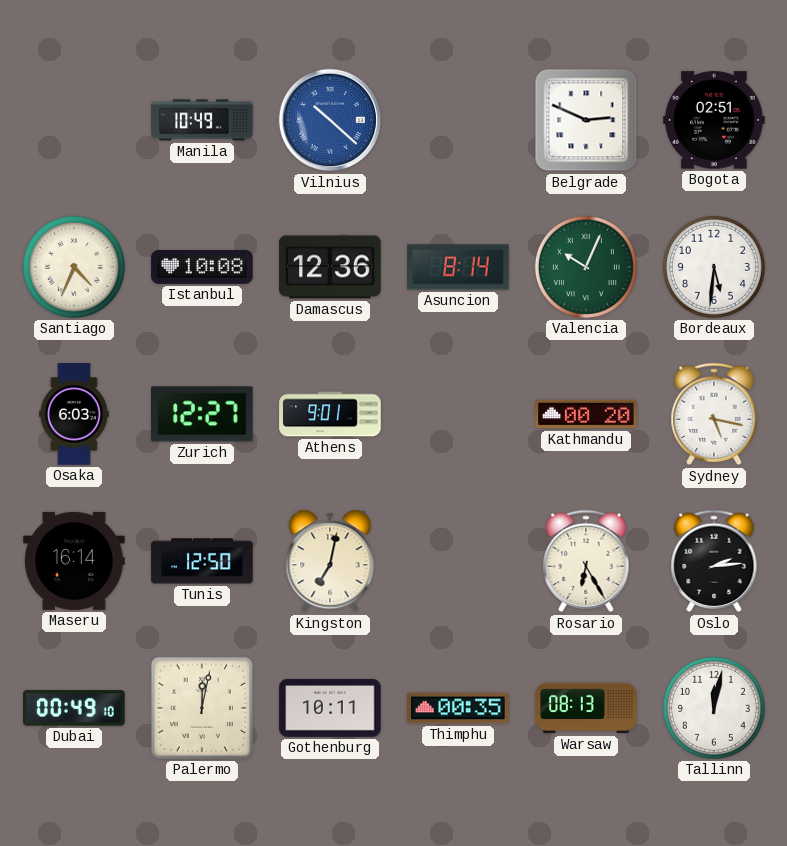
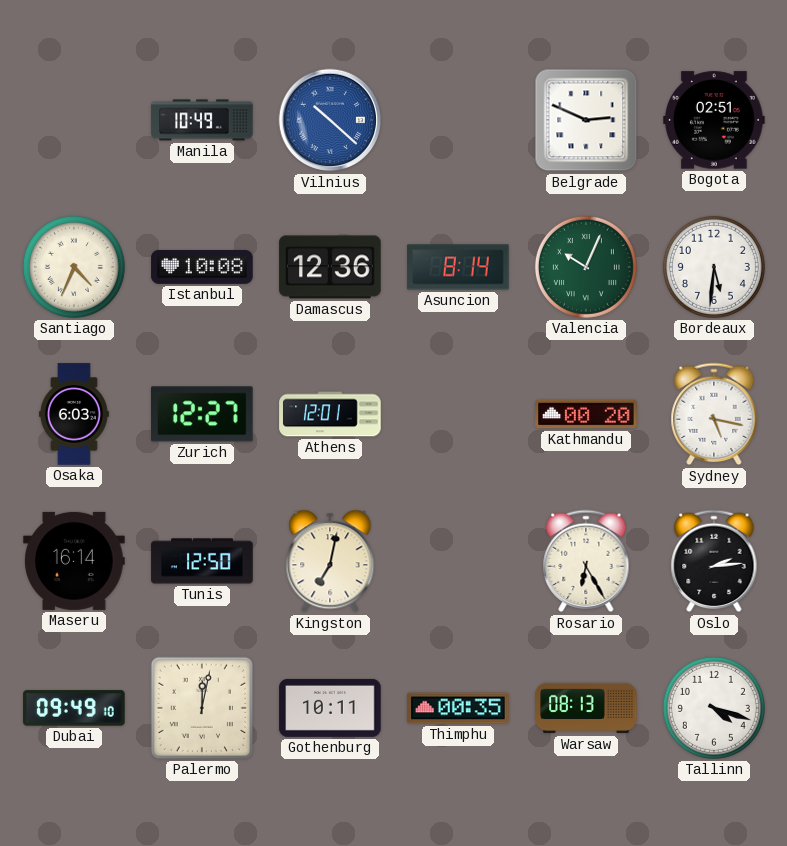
Athens: 9:01 -> 12:01 (330, 414)
Dubai: 00:49 -> 09:49 (74, 708)
Tallinn: 12:02 -> 4:18 (714, 708)
